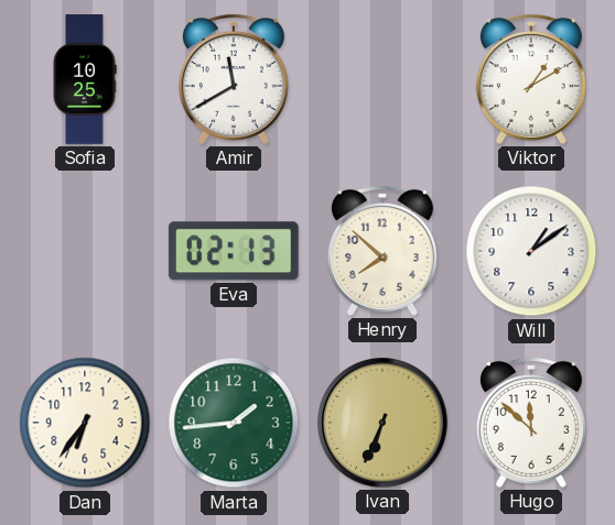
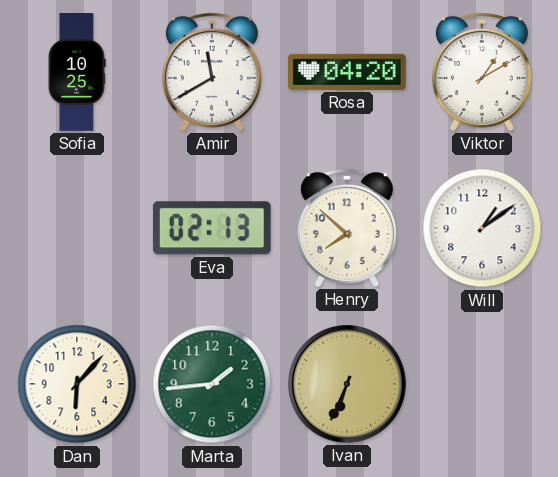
Rosa: none -> 04:20 (348, 72)
Dan: 6:36 -> 6:07 (77, 384)
Hugo: 11:52 -> none (531, 423)
